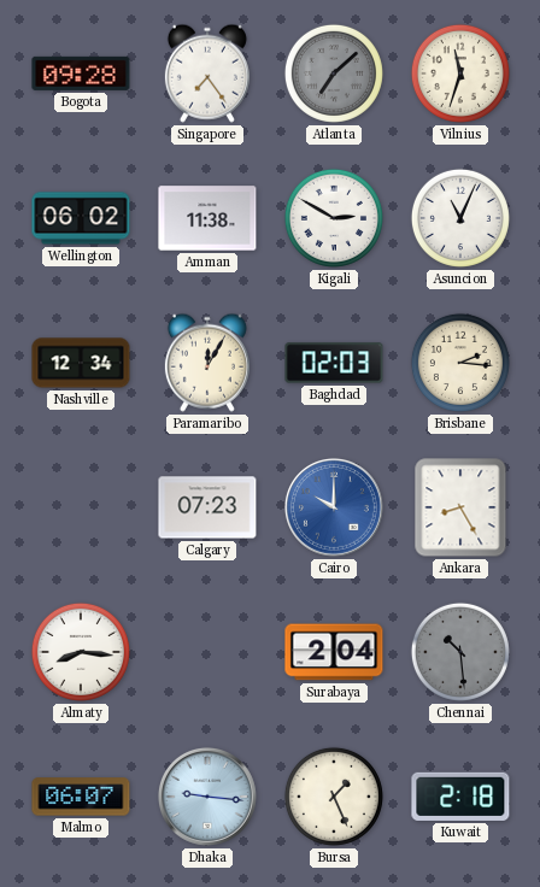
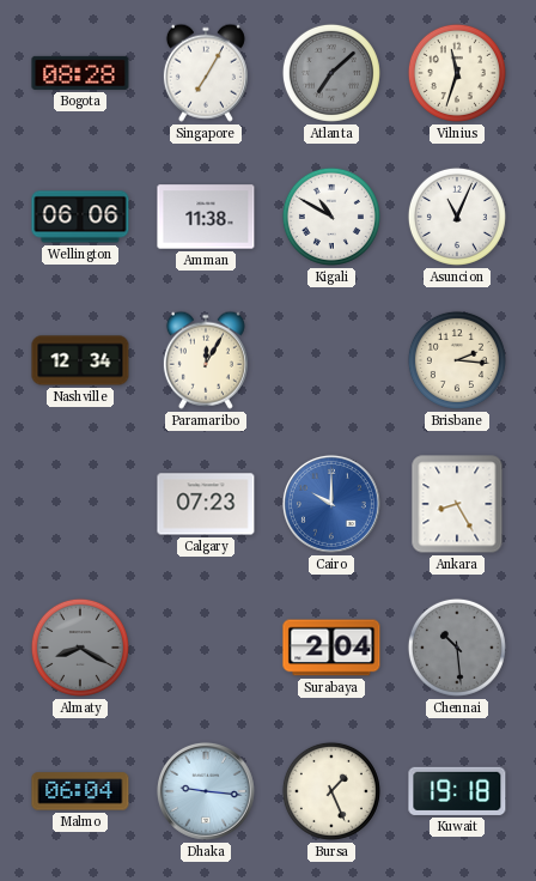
Bogota: 09:28 -> 08:28 (80, 73)
Singapore: 7:24 -> 7:05 (206, 73)
Wellington: 06:02 -> 06:06 (80, 217)
Kigali: 2:50 -> 10:50 (331, 217)
Baghdad: 02:03 -> none (334, 363)
Almaty: 8:16 -> 8:20 (80, 648)
Almaty dial: white -> grey (80, 648)
Malmo: 06:07 -> 06:04 (80, 791)
Kuwait: 2:18 -> 19:18 (457, 791)
